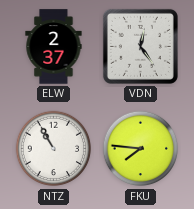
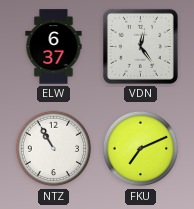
ELW: 2:37 -> 6:37 (54, 47)
FKU: 7:46 -> 7:11 (141, 149)
